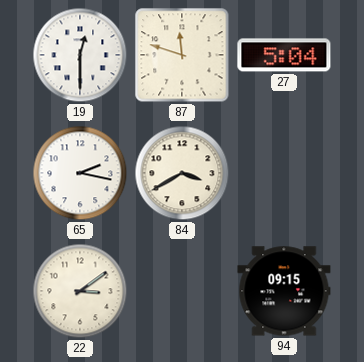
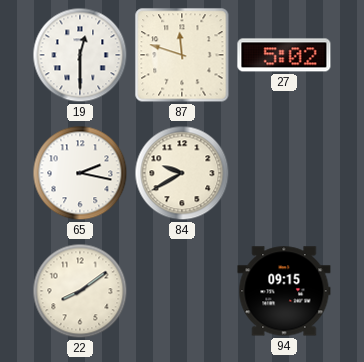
27: 5:04 -> 5:02 (284, 55)
84: 3:40 -> 9:40 (182, 173)
22: 3:09 -> 8:09 (80, 291)
